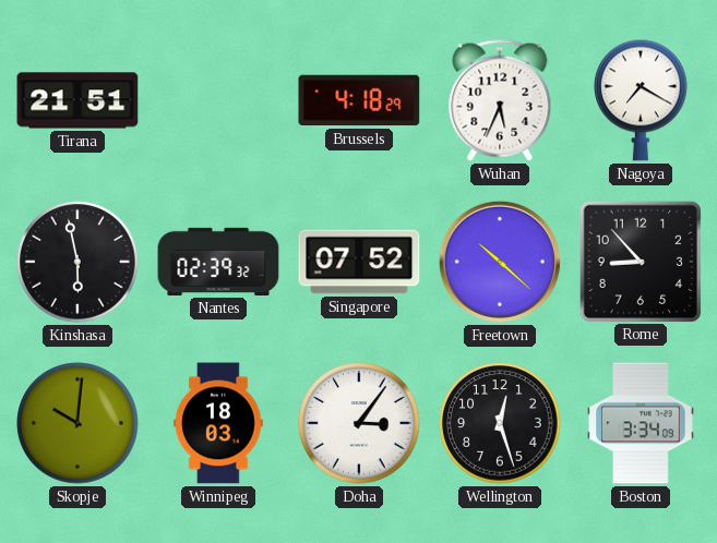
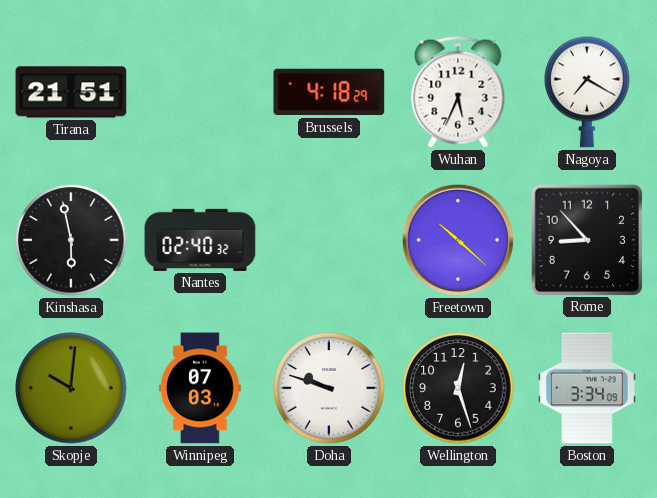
Nantes: 02:39 -> 02:40 (200, 240)
Singapore: 07:52 -> none (359, 262)
Winnipeg: 18:03 -> 07:03 (200, 388)
Doha: 3:06 -> 9:48 (329, 388)
